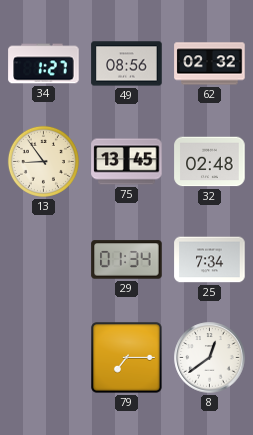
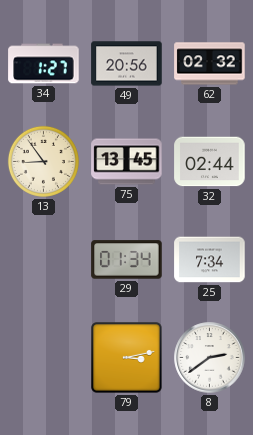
49: 08:56 -> 20:56 (127, 64)
32: 02:48 -> 02:44 (210, 162)
79: 7:15 -> 3:13 (127, 358)
8: 12:39 -> 2:39 (210, 358)
